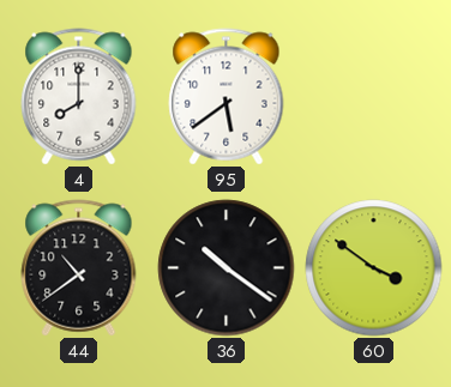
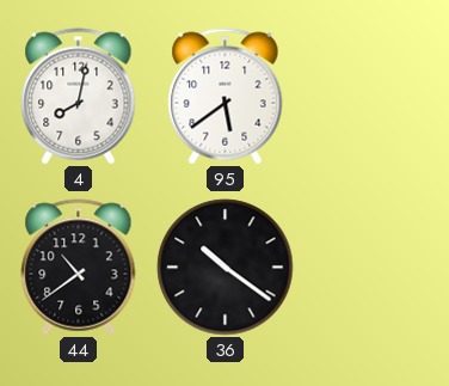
4: 8:00 -> 8:02 (79, 97)
60: 3:51 -> none (374, 268)
